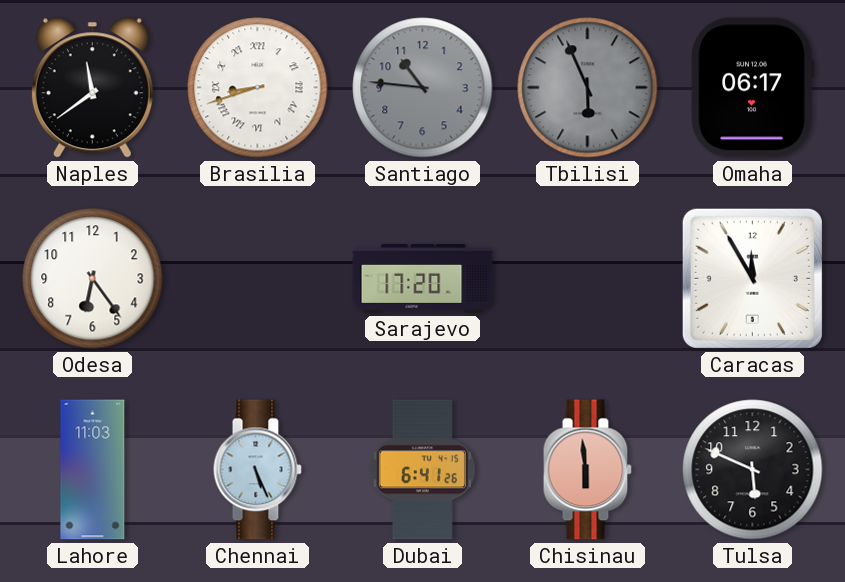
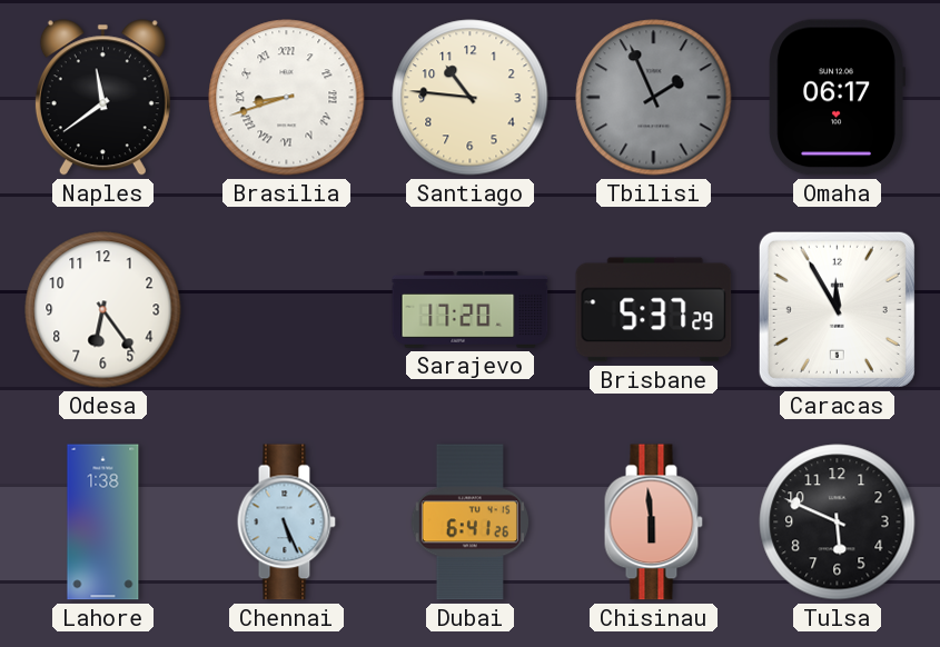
Santiago dial: grey -> cream (471, 98)
Tbilisi: 5:56 -> 1:56 (654, 98)
Brisbane: none -> 5:37 (654, 310)
Lahore: 11:03 -> 1:38 (103, 522)
